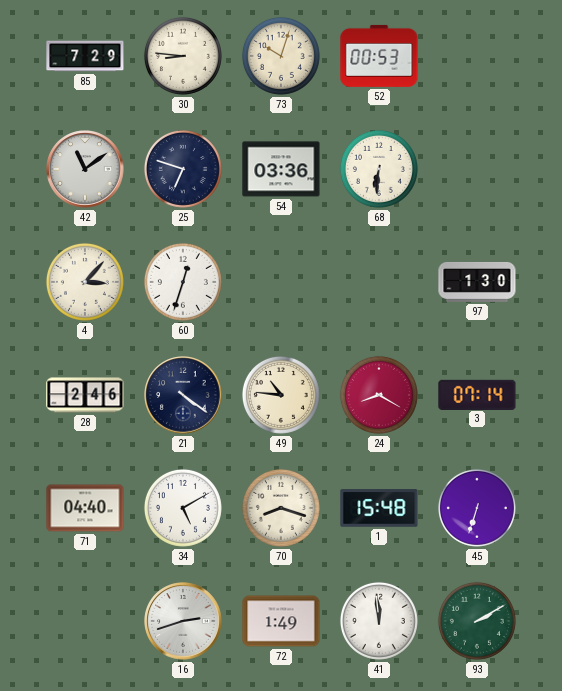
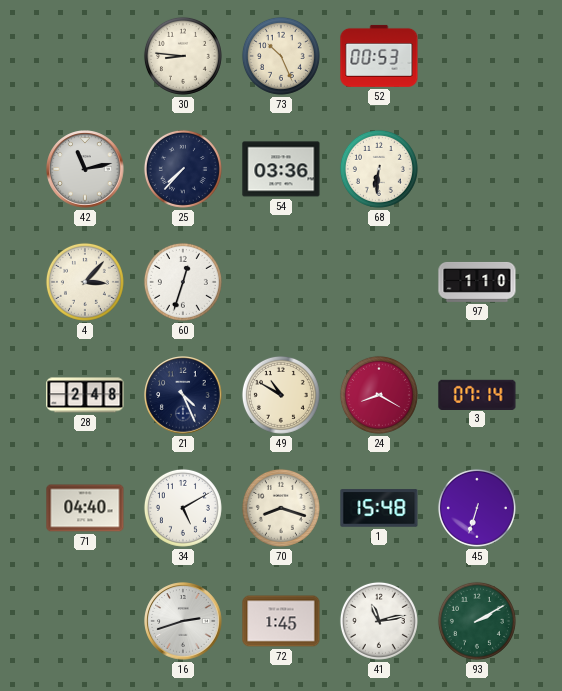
85: 7:29 -> none (85, 56)
73: 10:03 -> 10:26 (281, 56)
42: 11:09 -> 11:13 (85, 169)
25: 6:48 -> 7:37 (183, 169)
97: 1:30 -> 1:10 (477, 282)
28: 2:46 -> 2:48 (85, 395)
21: 4:21 -> 4:26 (183, 395)
49: 10:46 -> 10:50 (281, 395)
72: 1:49 -> 1:45 (281, 621)
41: 11:59 -> 11:13 (379, 621)
